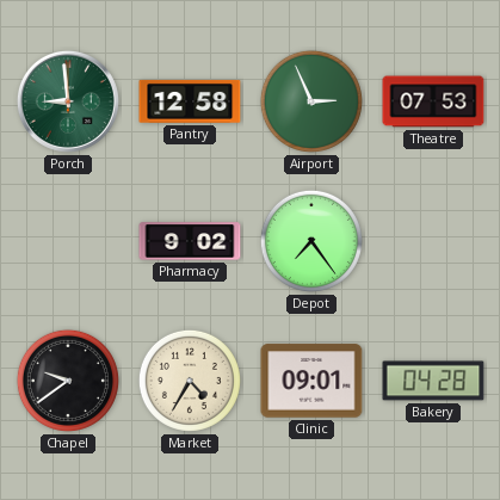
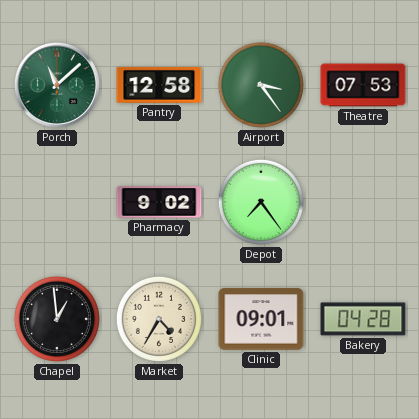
Porch: 8:59 -> 11:08 (57, 85)
Airport: 2:56 -> 3:24 (261, 85)
Chapel: 9:39 -> 12:59 (57, 319)
